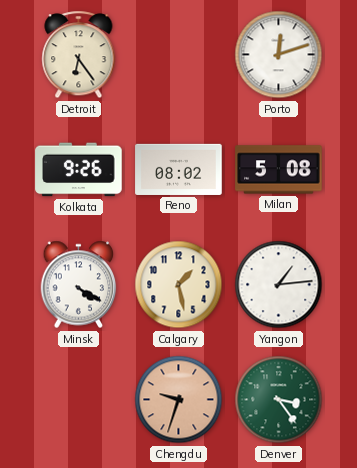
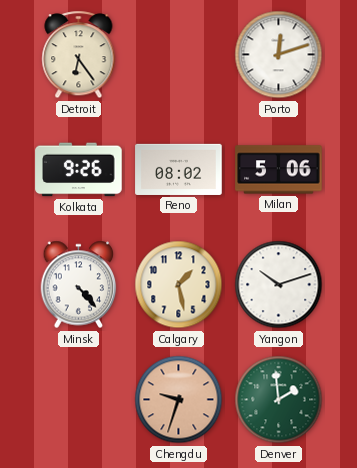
Milan: 5:08 -> 5:06 (279, 170)
Minsk: 4:20 -> 4:23 (79, 285)
Yangon: 1:14 -> 10:12 (279, 285)
Denver: 3:24 -> 1:59 (279, 400)
